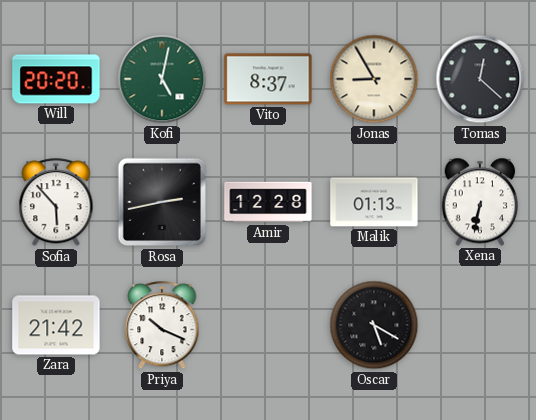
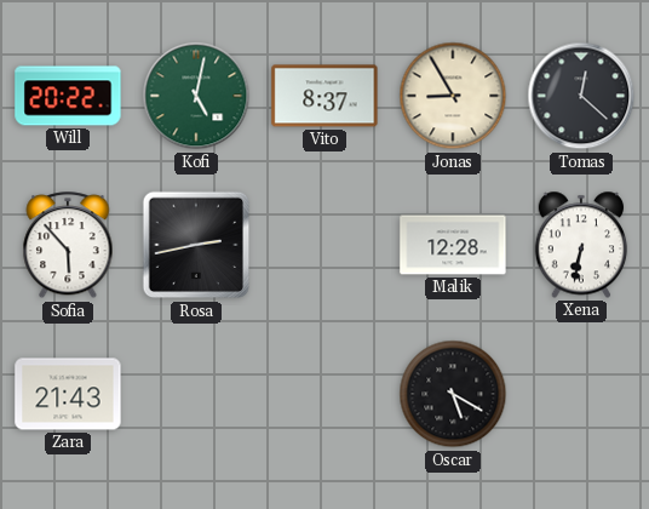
Will: 20:20 -> 20:22 (68, 96)
Amir: 12:28 -> none (268, 202)
Malik: 01:13 -> 12:28 (453, 245)
Zara: 21:42 -> 21:43 (68, 394)
Priya: 10:19 -> none (162, 326)
